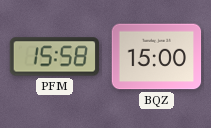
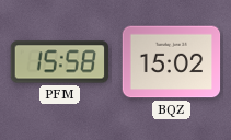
BQZ: 15:00 -> 15:02 (172, 62)
